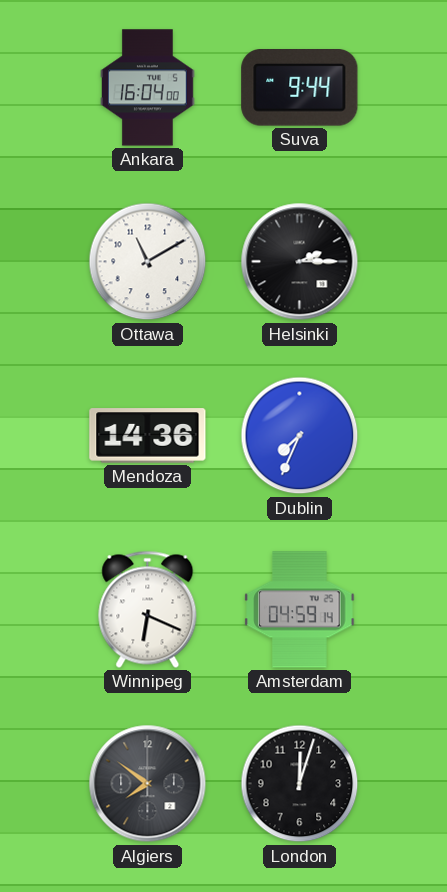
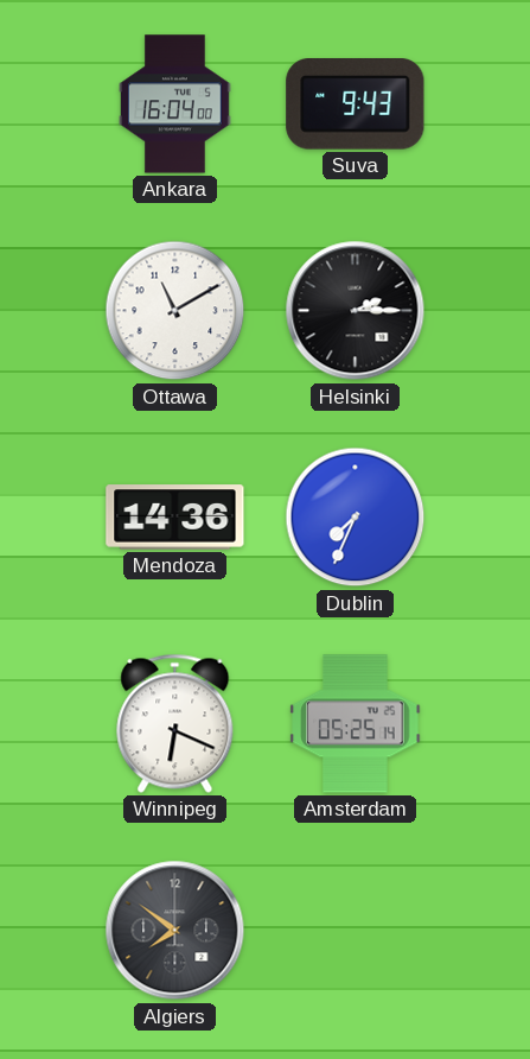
Suva: 9:44 -> 9:43 (356, 104)
Amsterdam: 04:59 -> 05:25 (356, 724)
London: 12:03 -> none (300, 784)
